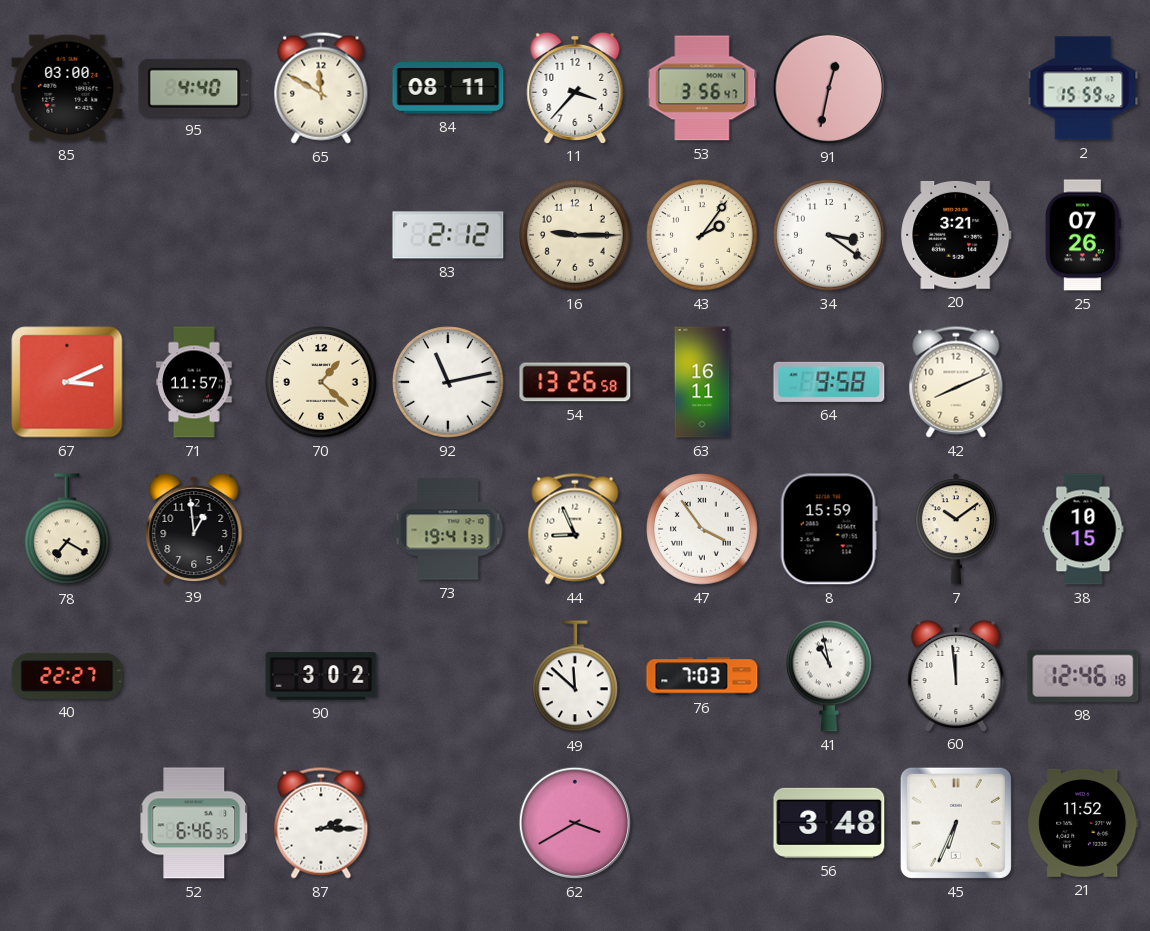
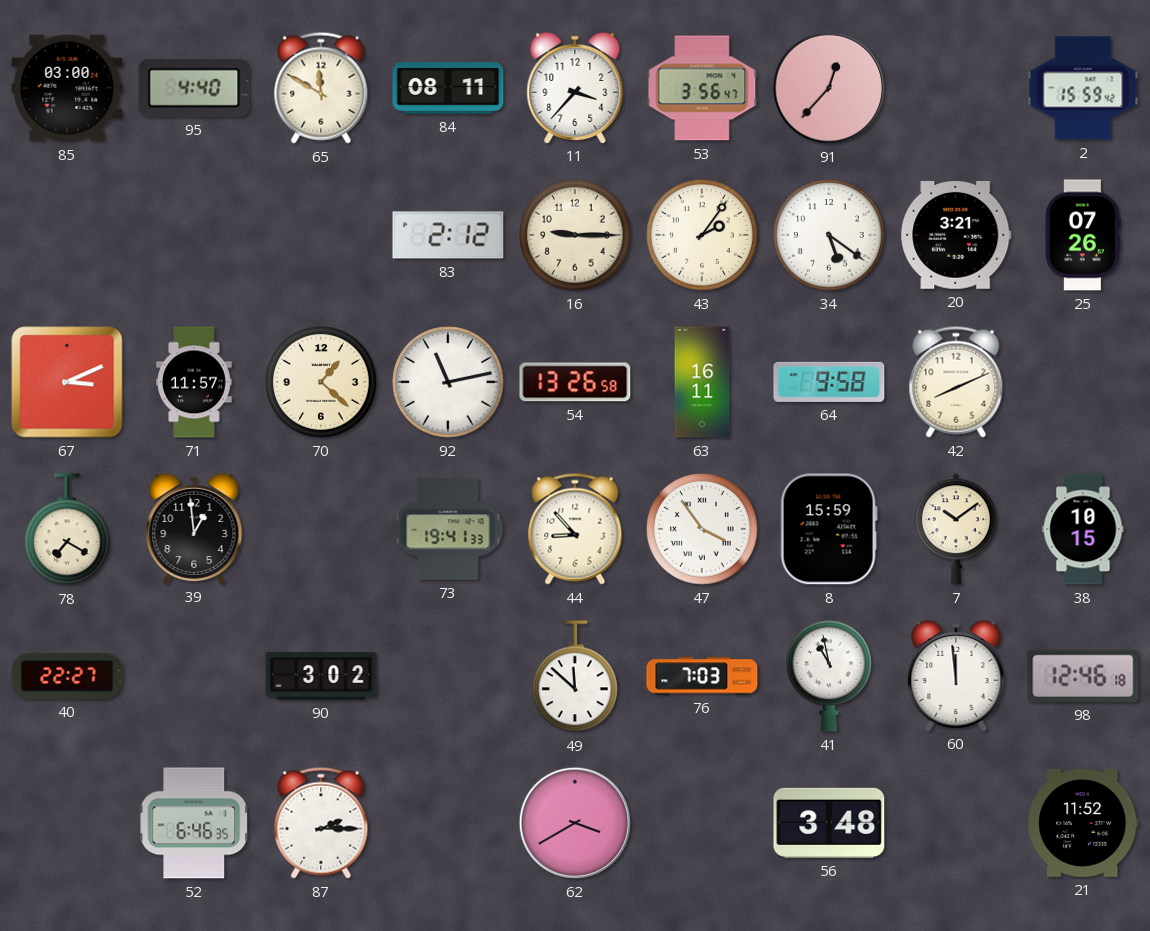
91: 12:32 -> 12:37 (829, 88)
34: 3:21 -> 5:21 (829, 235)
44: 8:56 -> 8:53 (575, 529)
45: 6:34 -> none (956, 823)
